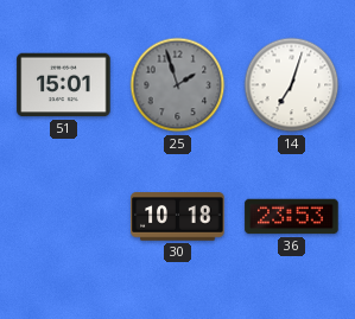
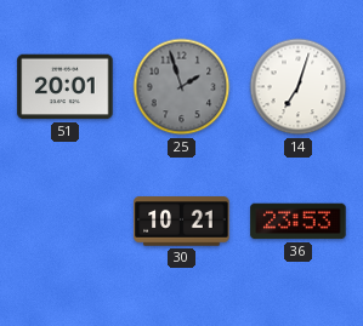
51: 15:01 -> 20:01 (66, 87)
30: 10:18 -> 10:21 (182, 222)
